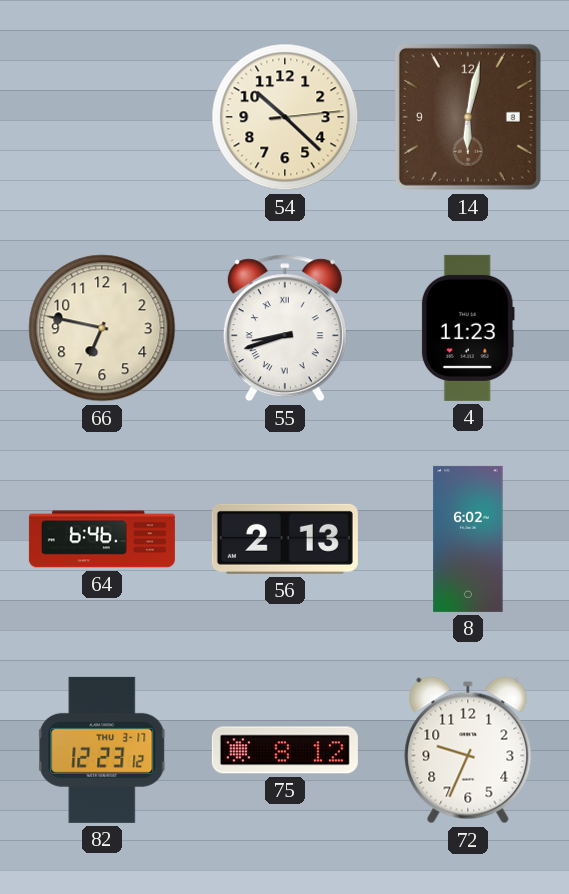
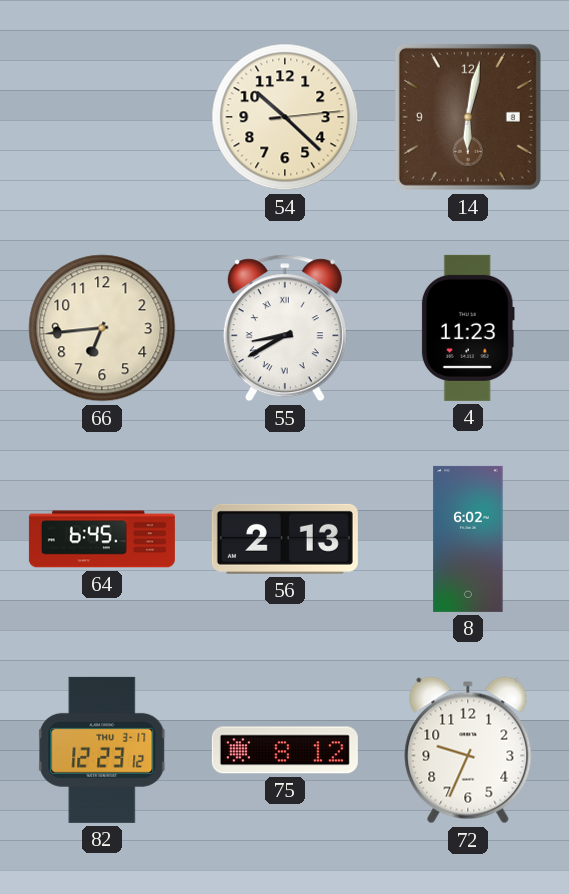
66: 6:47 -> 6:44 (102, 328)
55: 8:42 -> 8:40 (285, 328)
64: 6:46 -> 6:45 (102, 539)
